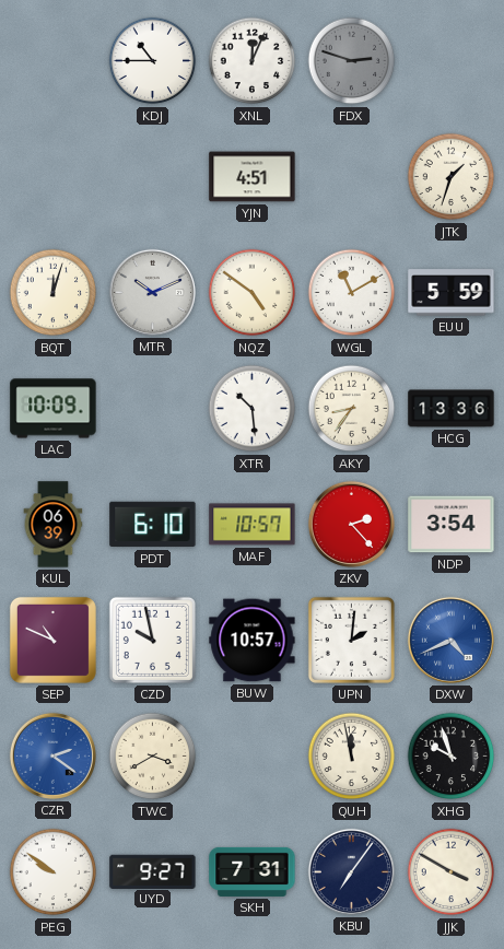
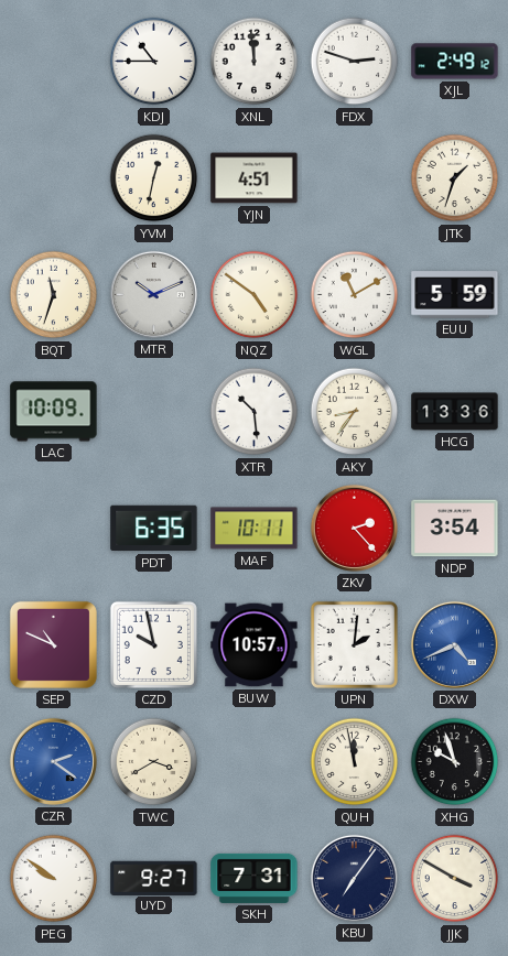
XNL: 12:04 -> 11:59 (255, 62)
FDX dial: grey -> white (355, 62)
XJL: none -> 2:49 (455, 62)
YVM: none -> 12:32 (154, 178)
BQT: 12:03 -> 11:33 (54, 295)
KUL: 06:39 -> none (54, 525)
PDT: 6:10 -> 6:35 (154, 529)
MAF: 10:57 -> 10:11 (255, 529)
